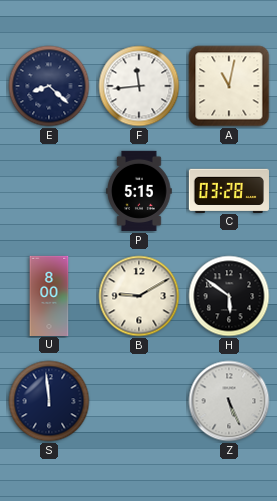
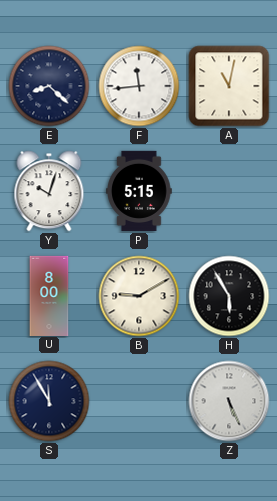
Y: none -> 10:03 (49, 191)
C: 03:28 -> none (229, 190)
H: 5:51 -> 5:55 (229, 296)
S: 11:59 -> 11:55 (49, 401)
